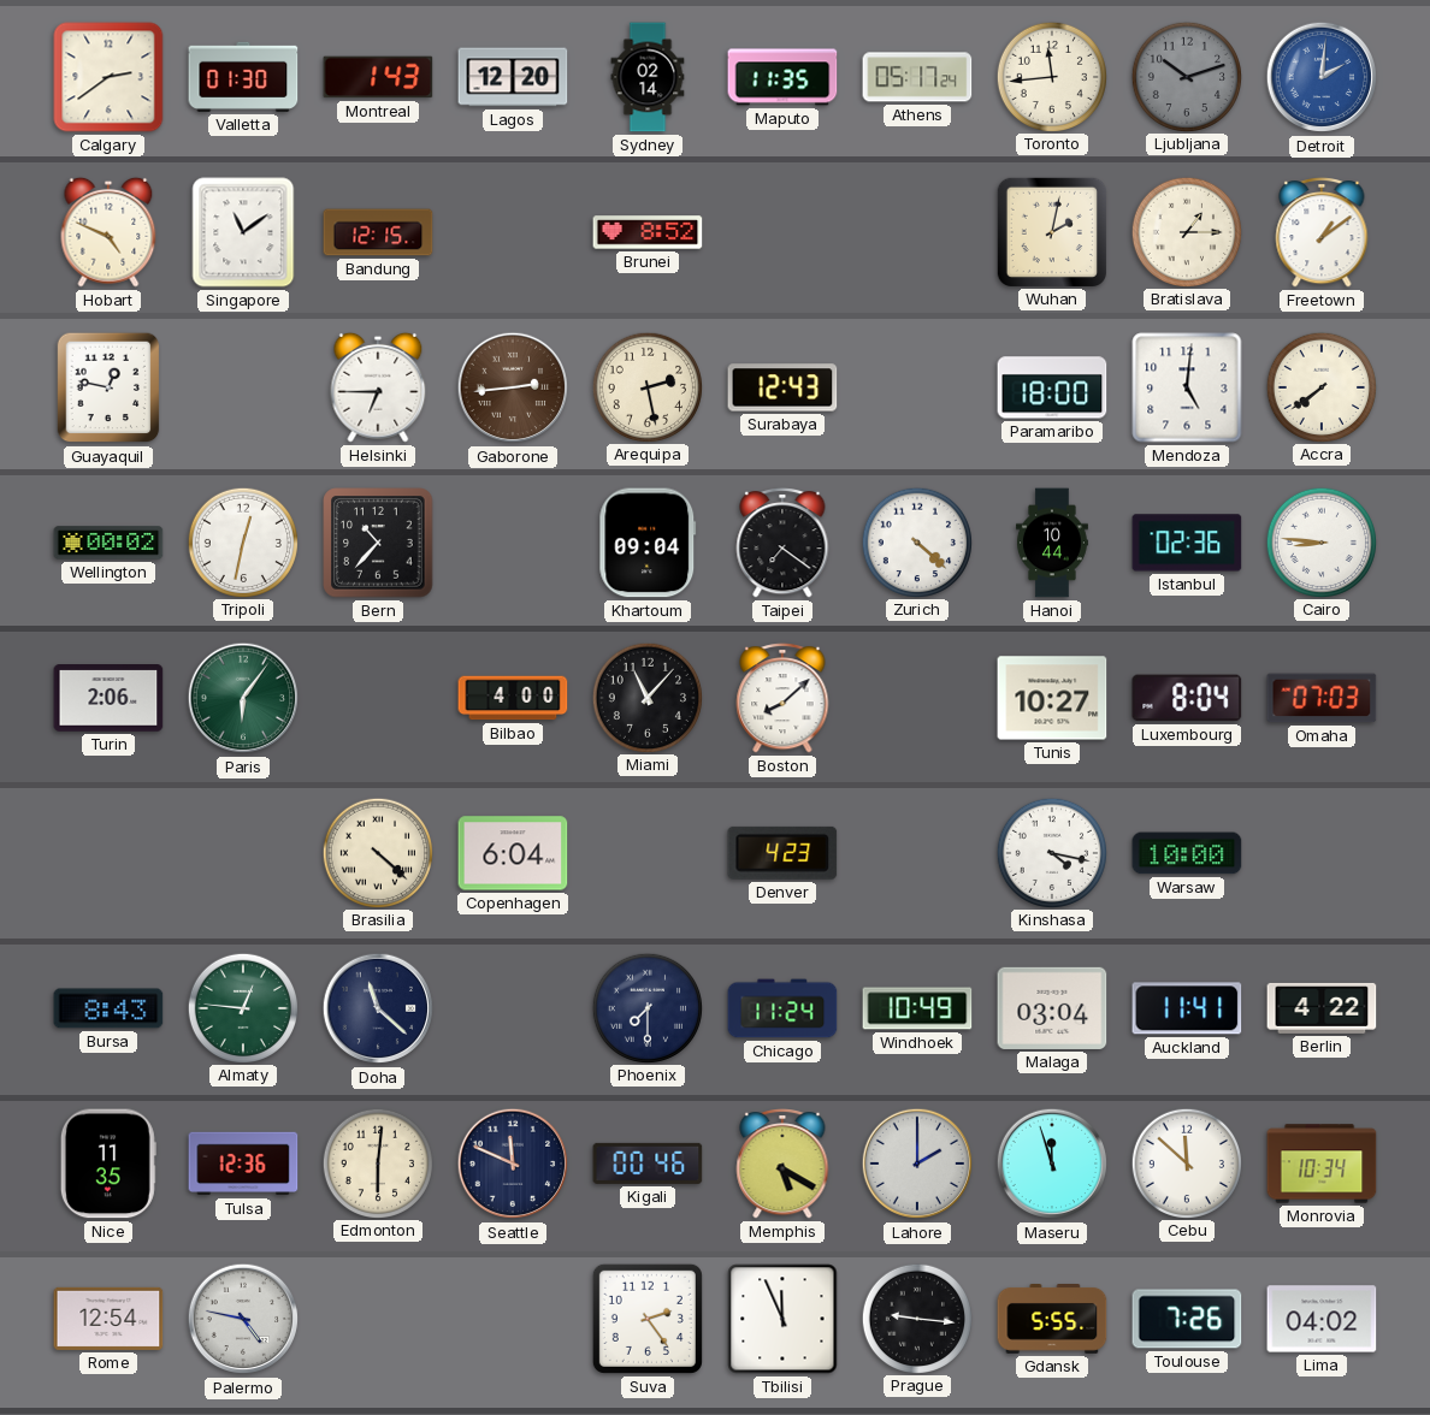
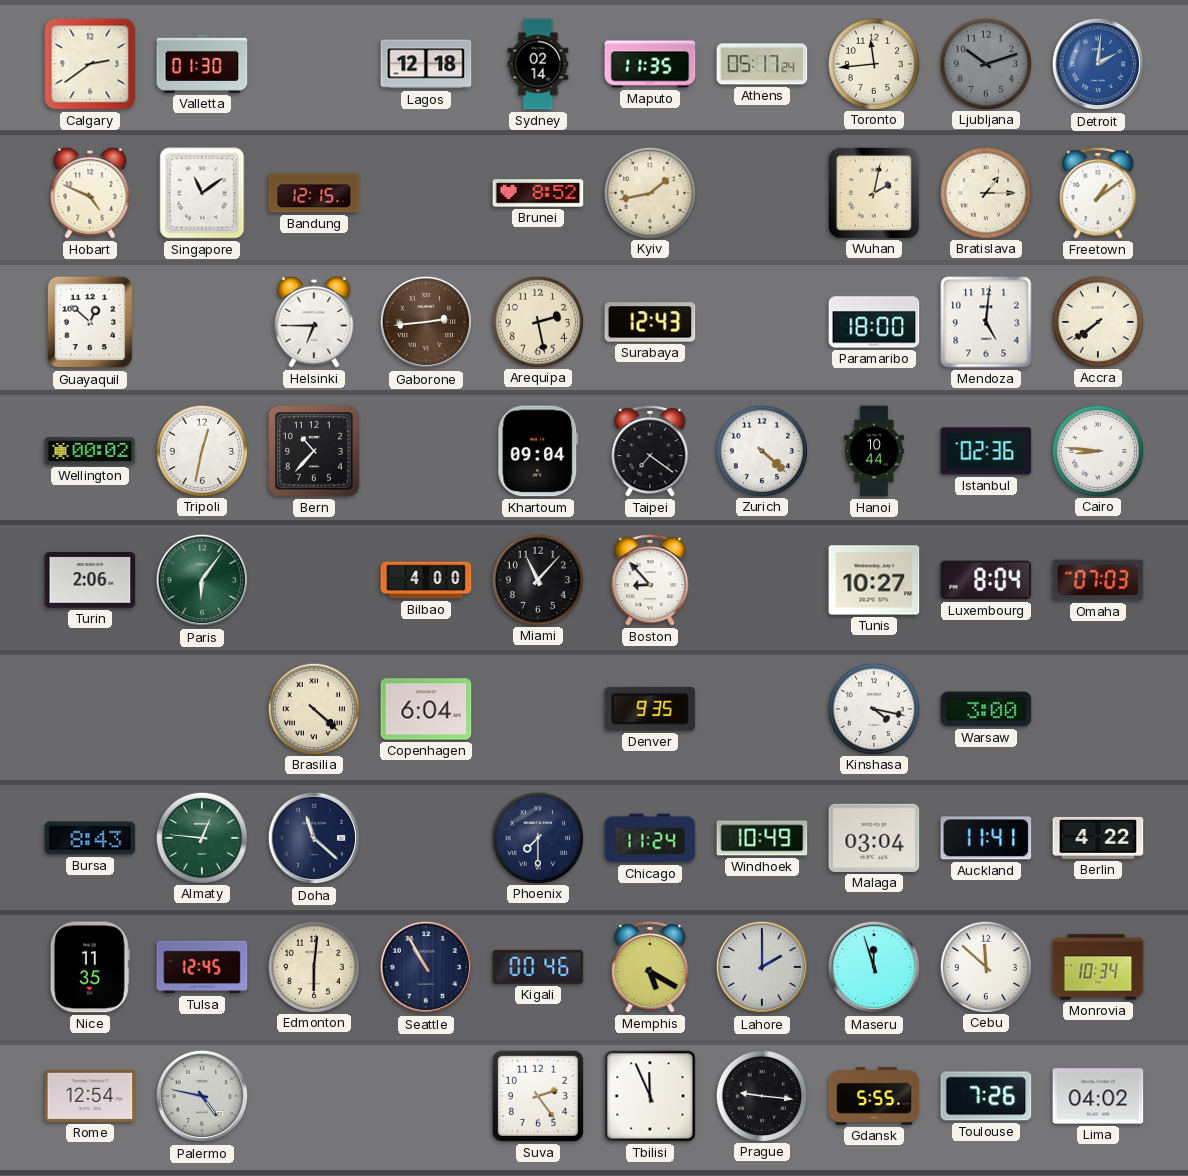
Montreal: 1:43 -> none (378, 77)
Lagos: 12:20 -> 12:18 (426, 64)
Kyiv: none -> 1:43 (649, 192)
Guayaquil: 12:47 -> 12:52 (90, 322)
Boston: 8:08 -> 8:53 (650, 581)
Denver: 4:23 -> 9:35 (650, 709)
Warsaw: 10:00 -> 3:00 (986, 709)
Tulsa: 12:36 -> 12:45 (202, 967)
Seattle: 11:49 -> 10:55 (426, 967)
